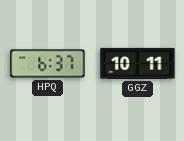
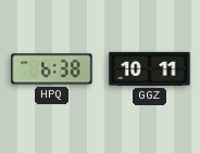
HPQ: 6:37 -> 6:38 (52, 69)
